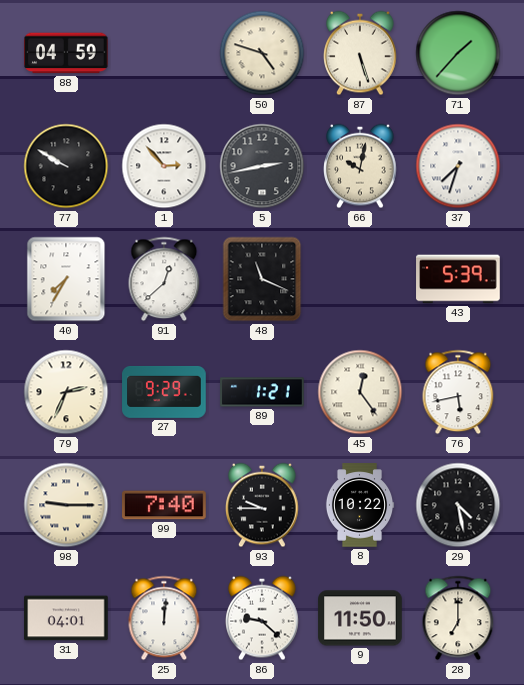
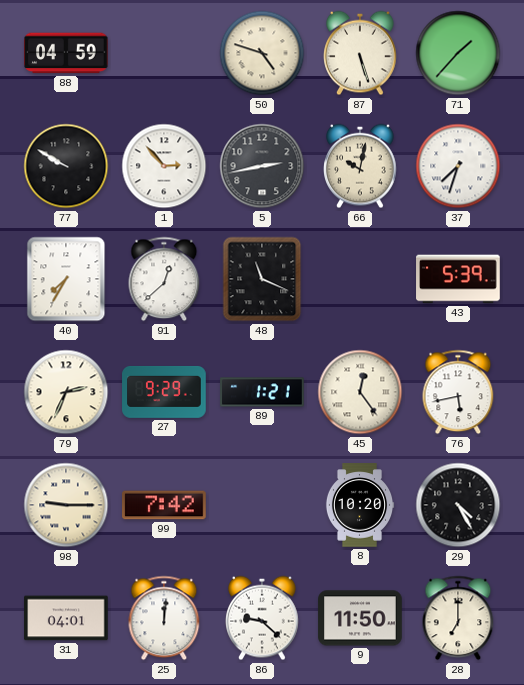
99: 7:40 -> 7:42 (164, 505)
93: 9:45 -> none (263, 505)
8: 10:22 -> 10:20 (360, 505)
29: 4:28 -> 4:25 (458, 505)
